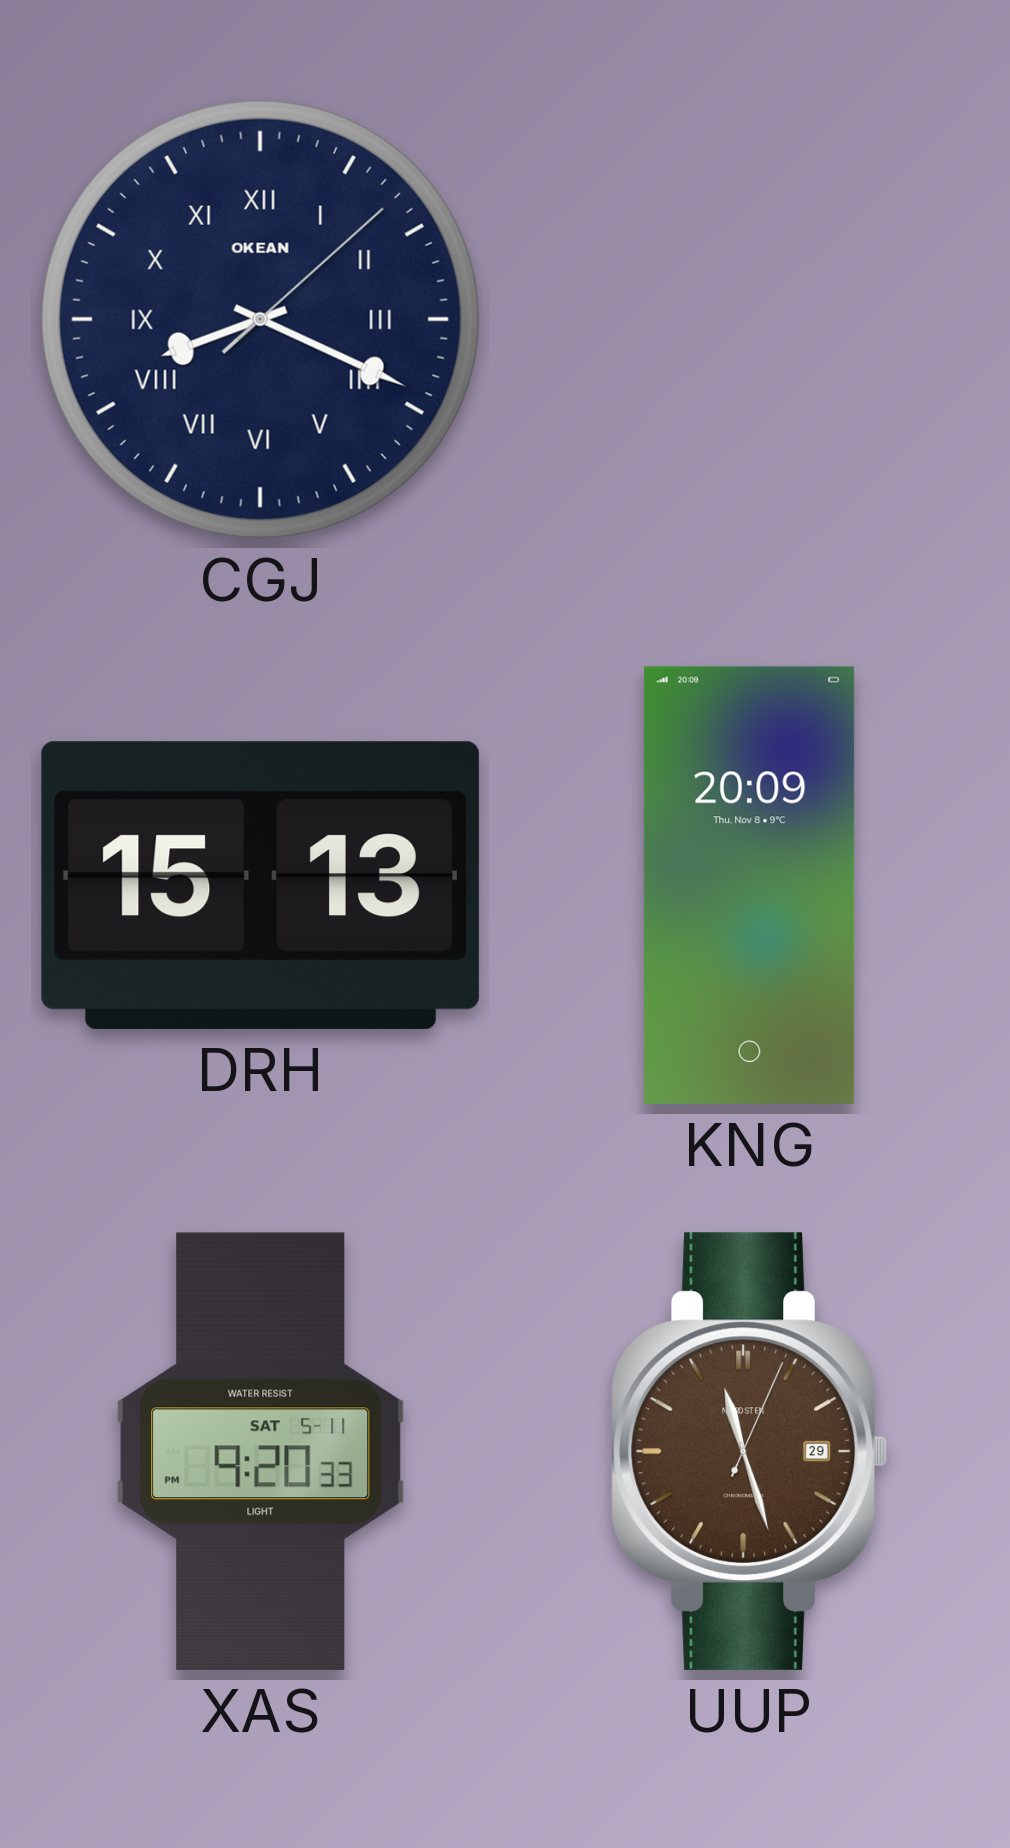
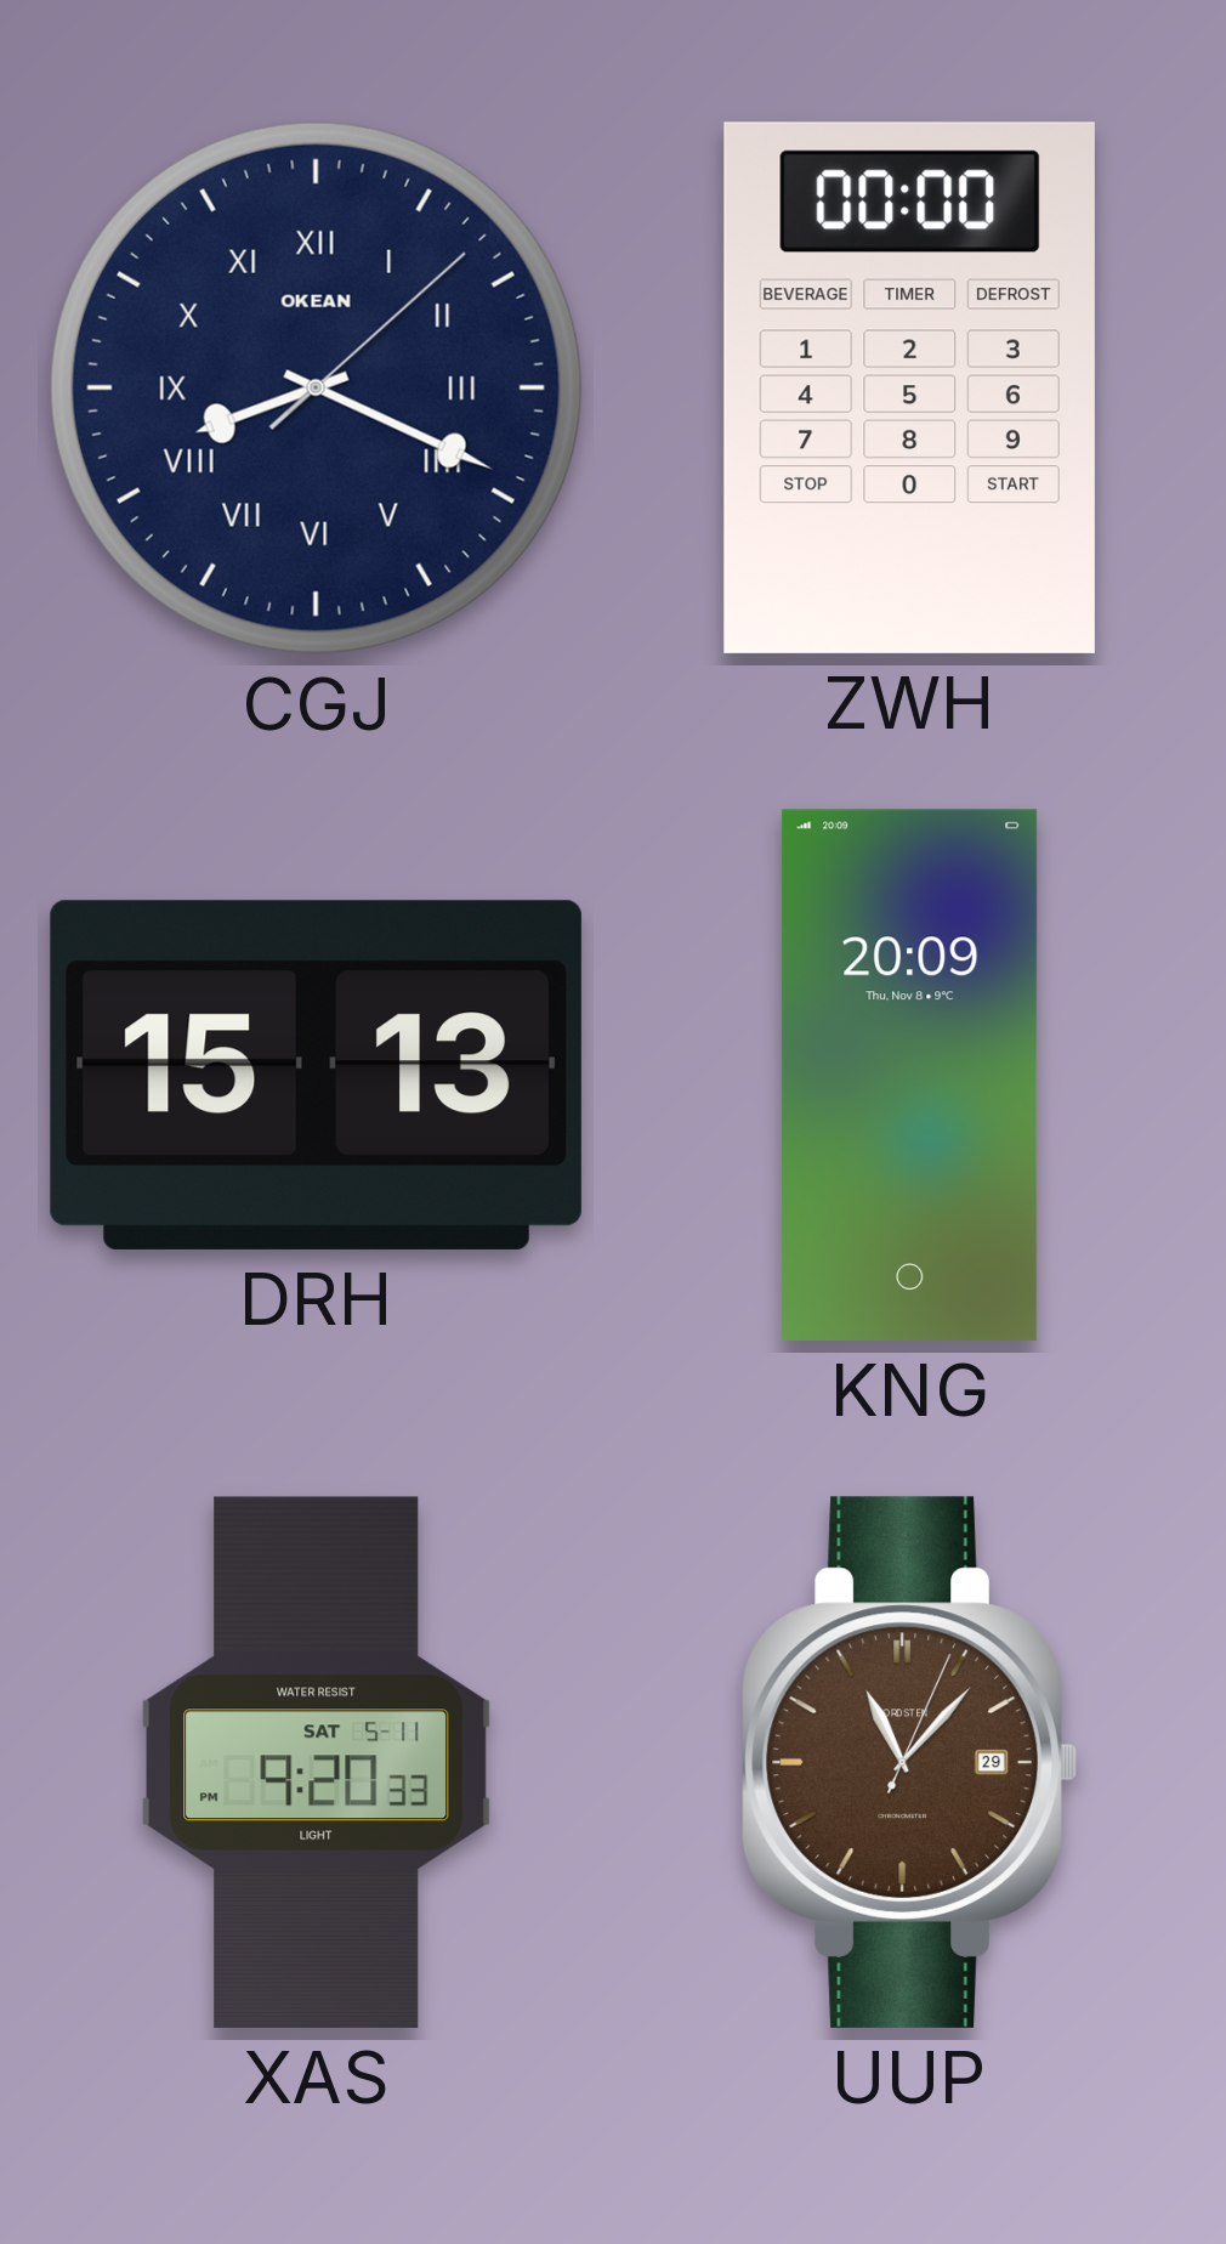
ZWH: none -> 00:00 (909, 387)
UUP: 11:27 -> 11:07 (909, 1762)
